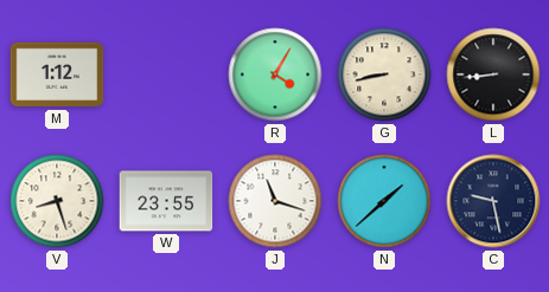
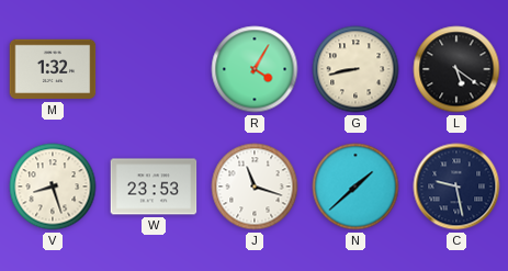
M: 1:12 -> 1:32 (53, 69)
L: 8:44 -> 5:21 (456, 69)
W: 23:55 -> 23:53 (154, 187)
